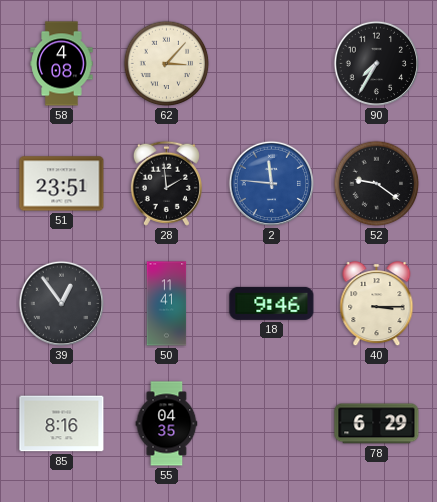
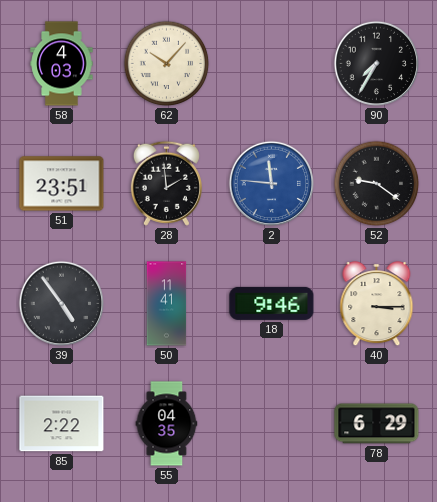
58: 4:08 -> 4:03 (62, 64)
62: 3:07 -> 10:07 (167, 64)
39: 12:54 -> 4:54 (62, 304)
85: 8:16 -> 2:22 (62, 424)
